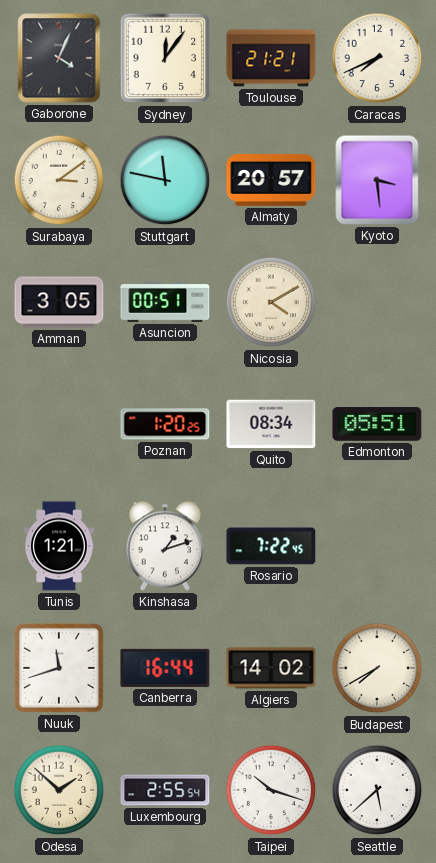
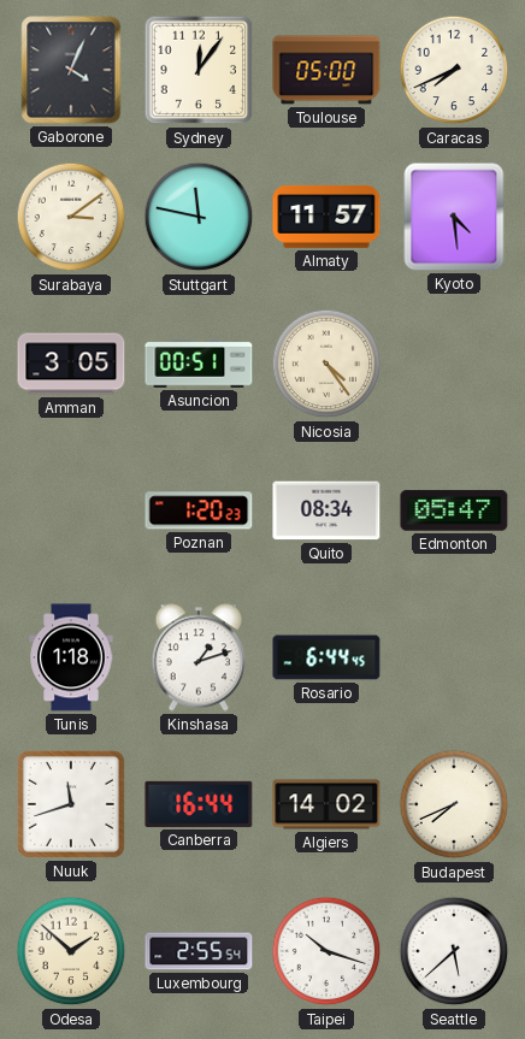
Toulouse: 21:21 -> 05:00 (326, 70)
Almaty: 20:57 -> 11:57 (326, 217)
Kyoto: 3:29 -> 4:29 (454, 217)
Nicosia: 4:10 -> 4:24 (326, 364)
Poznan: 1:20:25 -> 1:20:23 (199, 510)
Edmonton: 05:51 -> 05:47 (454, 510)
Tunis: 1:21 -> 1:18 (71, 657)
Rosario: 7:22 -> 6:44 (326, 657)
Budapest: 7:40 -> 7:41 (454, 804)
